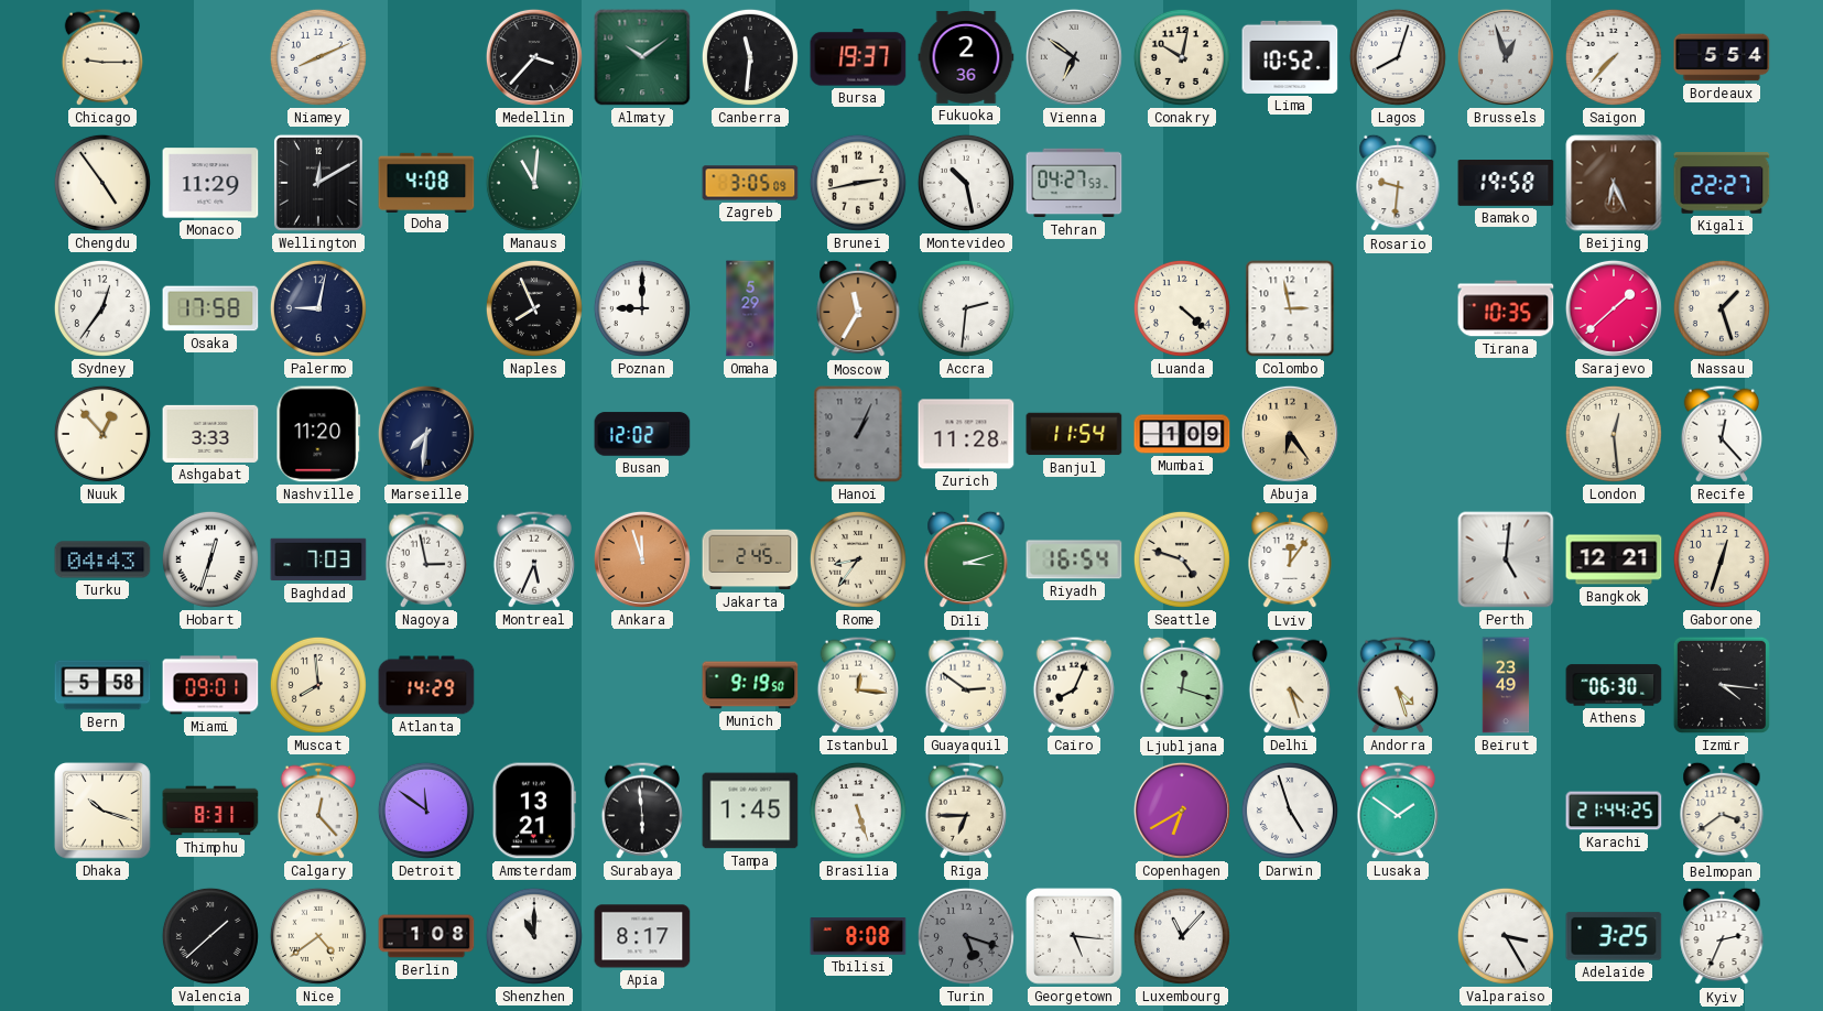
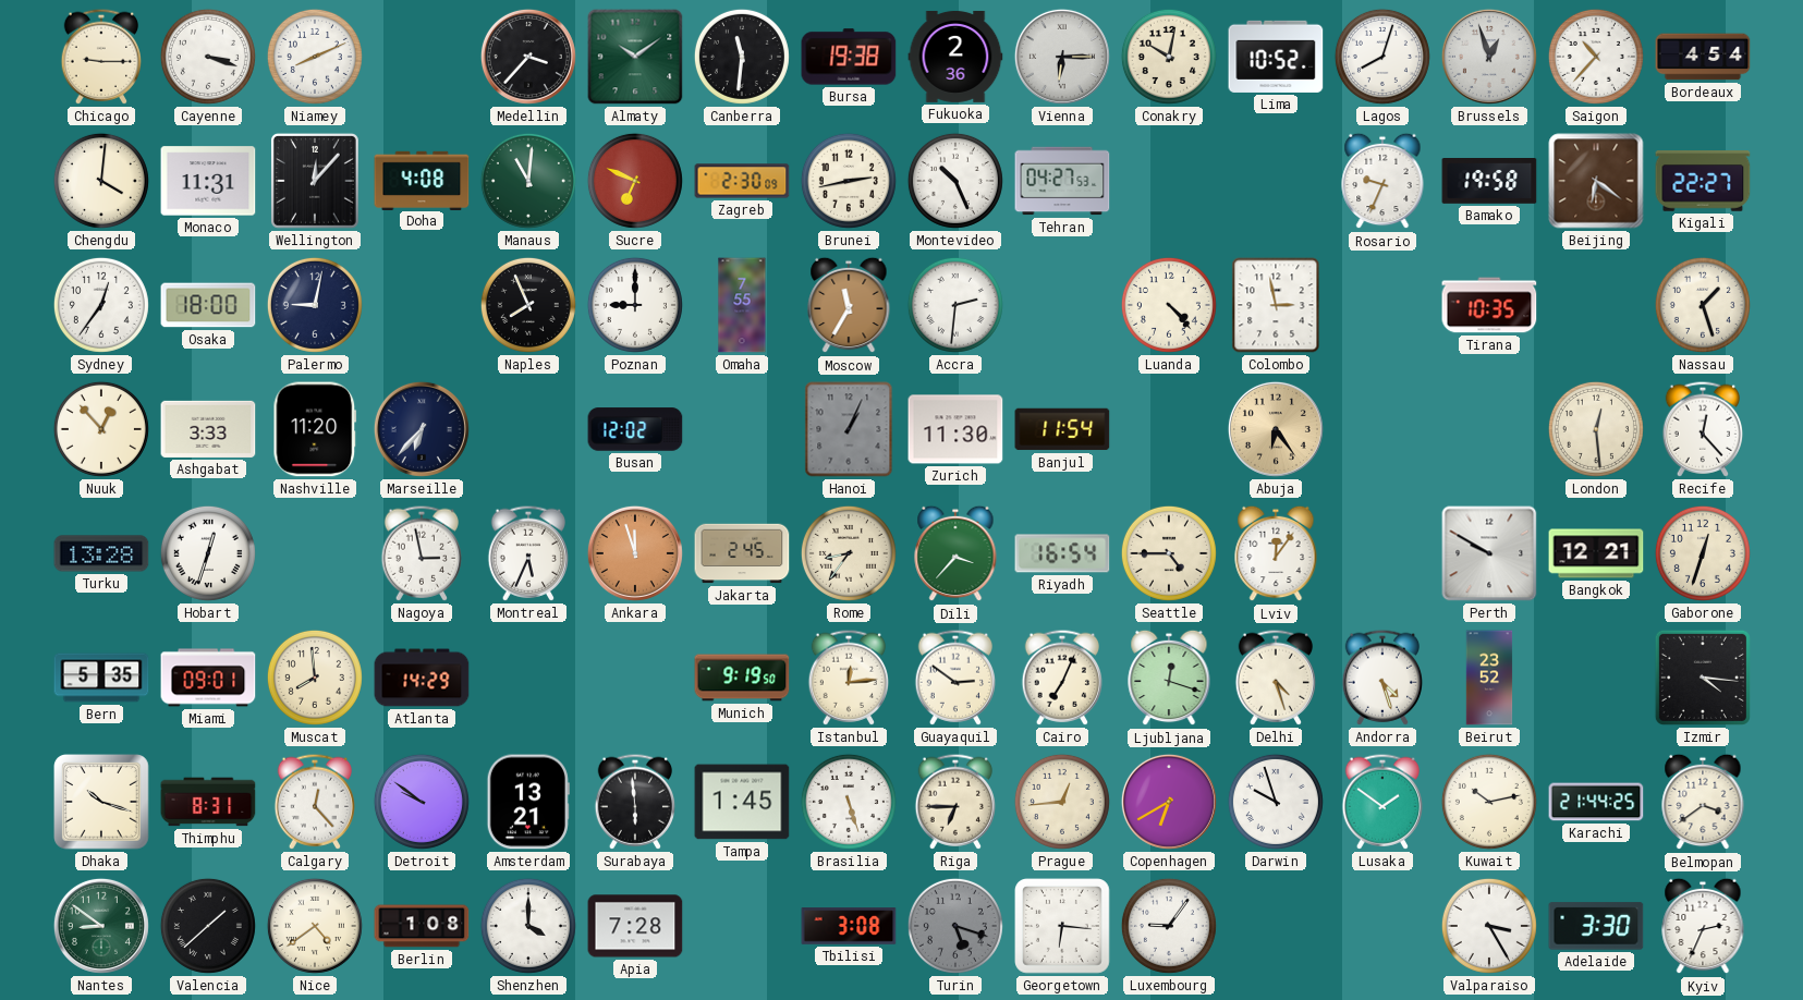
Cayenne: none -> 3:18 (208, 57)
Bursa: 19:37 -> 19:38 (849, 57)
Vienna: 6:51 -> 6:15 (1062, 57)
Saigon: 7:37 -> 10:37 (1596, 57)
Bordeaux: 5:54 -> 4:54 (1703, 57)
Chengdu: 4:54 -> 4:01 (101, 181)
Monaco: 11:29 -> 11:31 (208, 181)
Wellington: 12:10 -> 12:07 (315, 181)
Sucre: none -> 6:49 (635, 181)
Zagreb: 3:05 -> 2:30 (742, 181)
Montevideo: 10:28 -> 10:26 (955, 181)
Rosario: 9:31 -> 9:34 (1382, 181)
Beijing: 6:26 -> 6:21 (1596, 181)
Osaka: 17:58 -> 18:00 (208, 305)
Omaha: 5:29 -> 7:55 (742, 305)
Luanda: 4:22 -> 4:23 (1169, 305)
Sarajevo: 1:38 -> none (1614, 308)
Marseille: 7:31 -> 6:37 (422, 429)
Zurich: 11:28 -> 11:30 (955, 429)
Mumbai: 1:09 -> none (1182, 434)
Turku: 04:43 -> 13:28 (101, 553)
Baghdad: 7:03 -> none (318, 559)
Dili: 3:12 -> 3:37 (955, 553)
Seattle: 4:48 -> 4:45 (1169, 553)
Perth: 5:01 -> 9:50 (1489, 553)
Bern: 5:58 -> 5:35 (101, 678)
Istanbul: 12:16 -> 12:14 (848, 678)
Cairo: 8:04 -> 7:04 (1061, 678)
Beirut: 23:49 -> 23:52 (1489, 678)
Athens: 06:30 -> none (1614, 685)
Detroit: 11:51 -> 9:51 (422, 802)
Prague: none -> 12:44 (1062, 802)
Darwin: 4:57 -> 9:57 (1276, 802)
Kuwait: none -> 10:13 (1489, 802)
Nantes: none -> 8:51 (101, 926)
Shenzhen: 11:00 -> 4:00 (528, 926)
Apia: 8:17 -> 7:28 (635, 926)
Tbilisi: 8:08 -> 3:08 (849, 926)
Georgetown: 5:16 -> 6:16 (1063, 927)
Luxembourg: 11:07 -> 9:06 (1169, 926)
Adelaide: 3:25 -> 3:30 (1596, 926)
